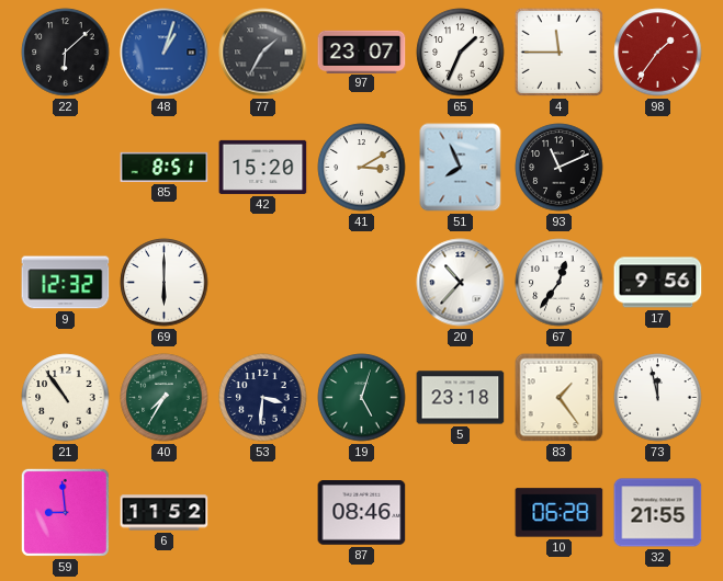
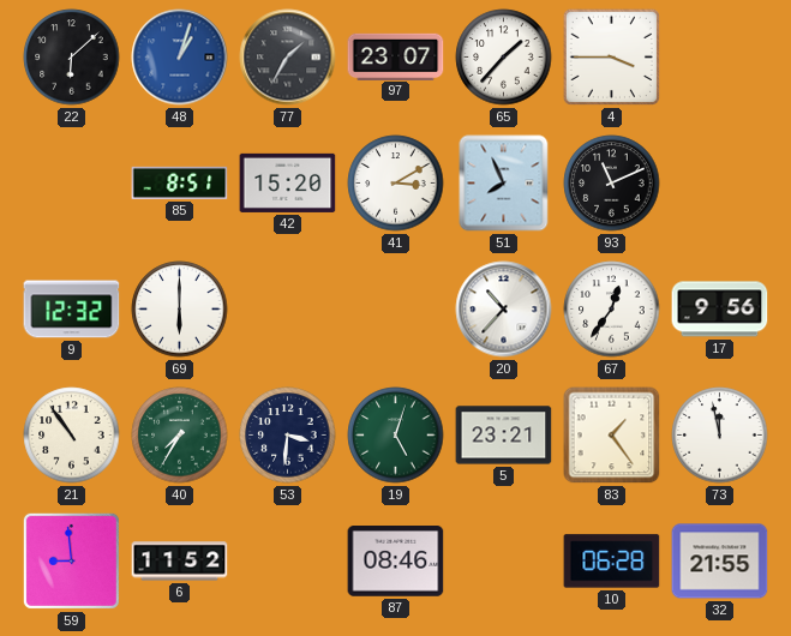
65: 1:34 -> 1:37 (504, 58)
4: 11:45 -> 3:45 (611, 56)
98: 1:36 -> none (658, 53)
5: 23:18 -> 23:21 (504, 436)
